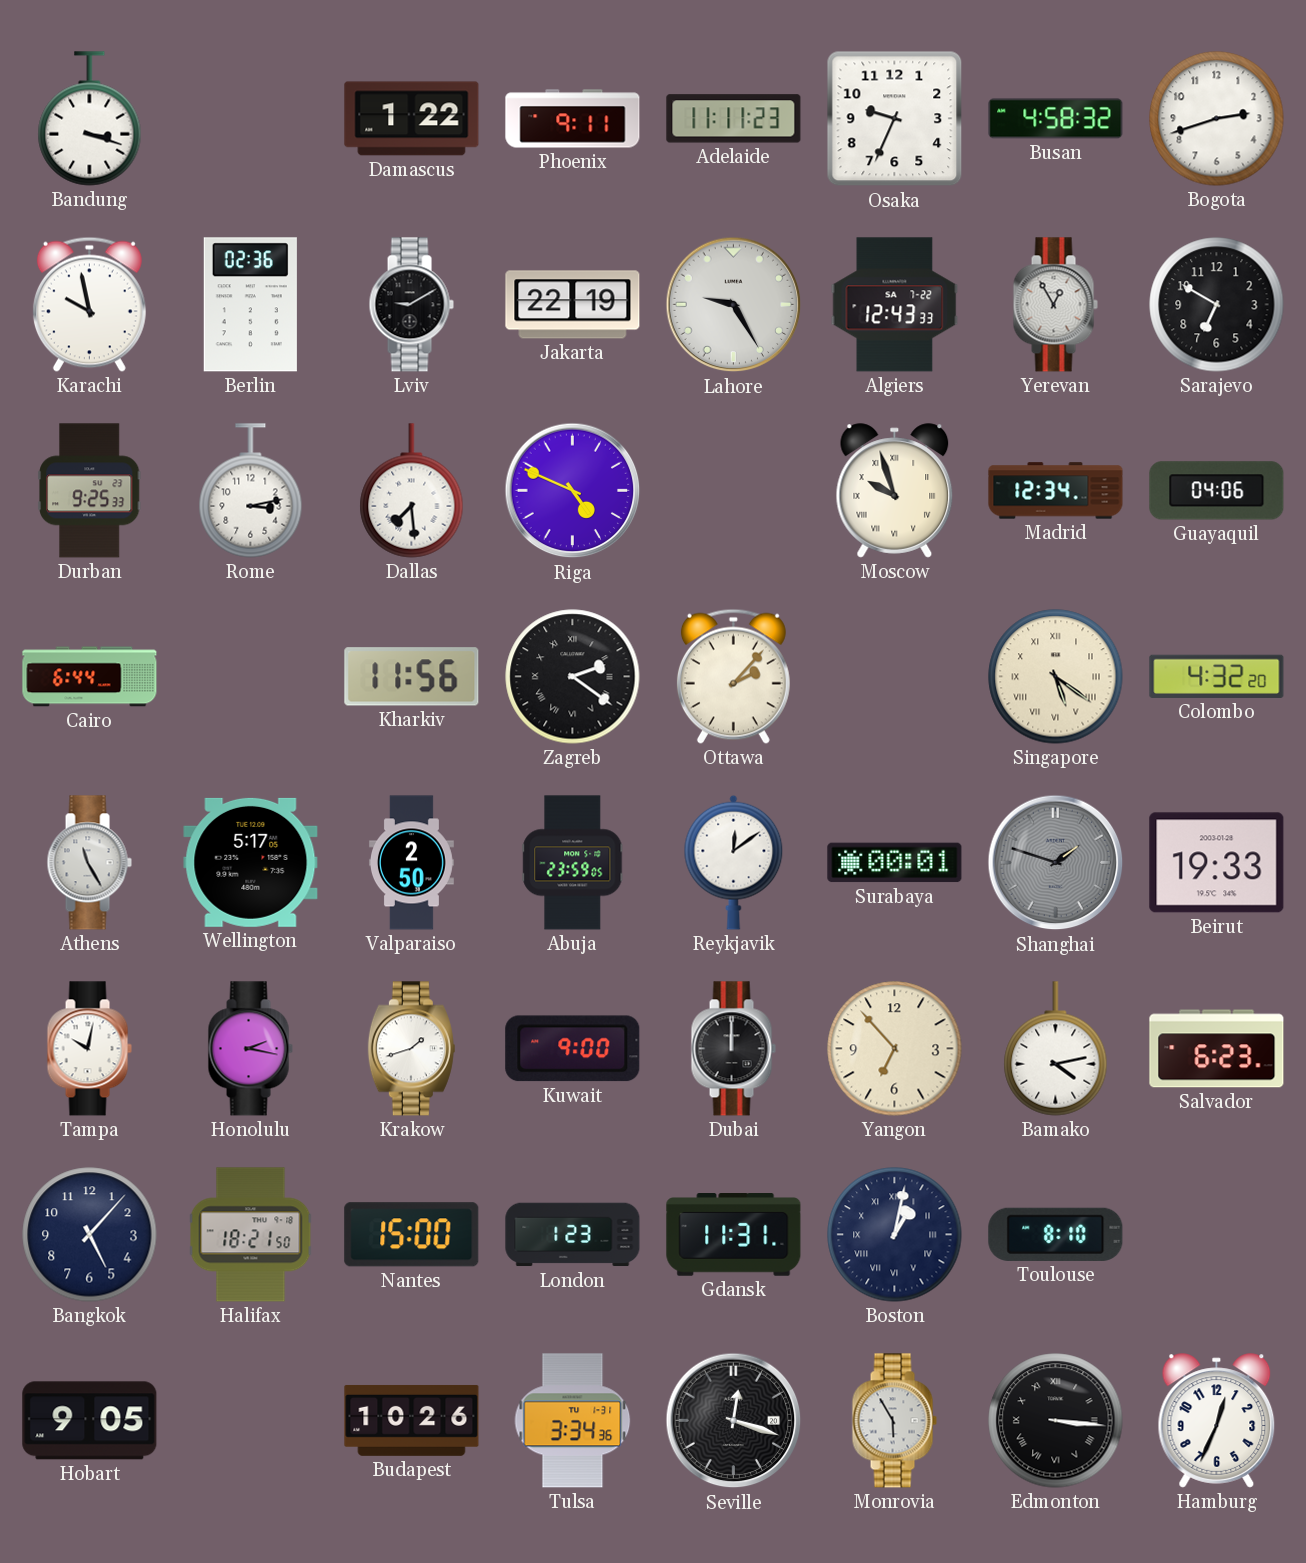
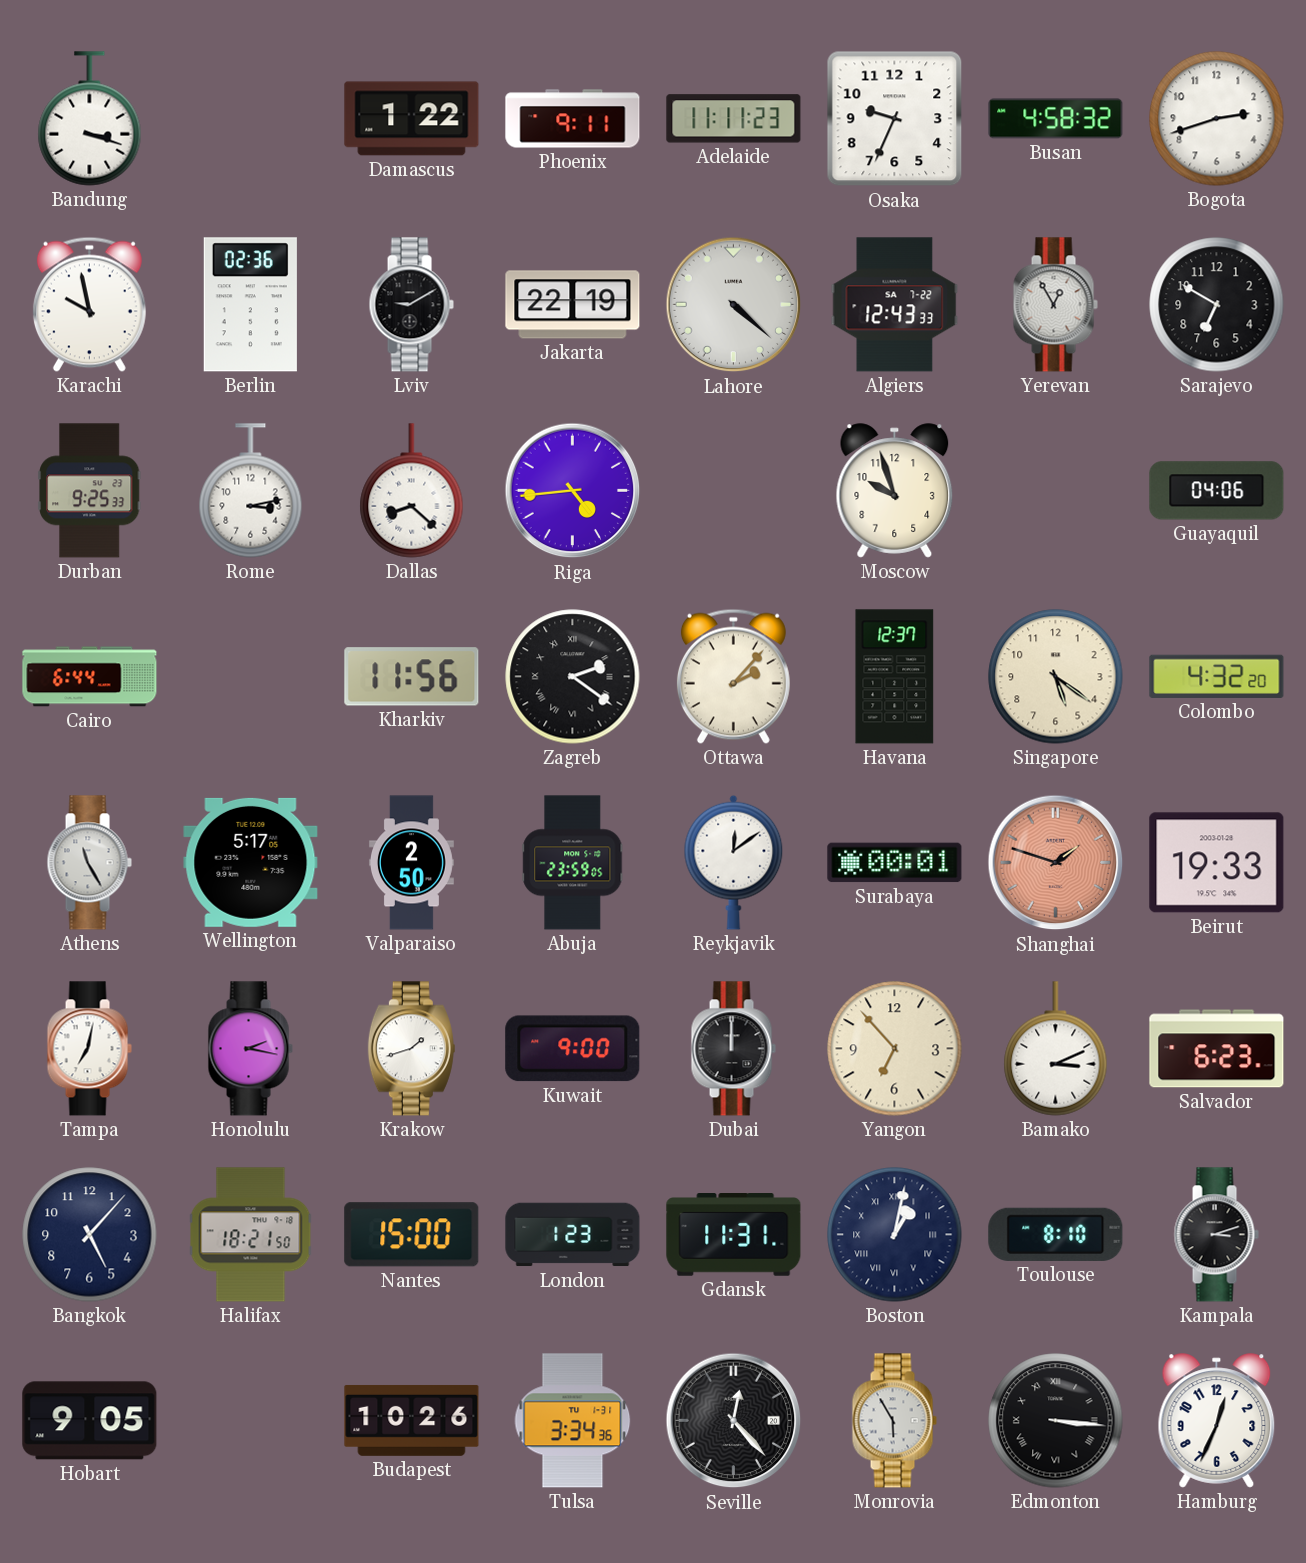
Lahore: 9:25 -> 4:22 (734, 305)
Dallas: 7:29 -> 8:22 (412, 491)
Riga: 4:49 -> 4:44 (573, 491)
Moscow numerals: Roman -> Arabic (895, 491)
Madrid: 12:34 -> none (1056, 491)
Havana: none -> 12:37 (895, 677)
Singapore numerals: Roman -> Arabic (1056, 677)
Shanghai dial: grey -> salmon (1056, 863)
Tampa: 10:02 -> 7:02 (89, 1049)
Bamako: 4:13 -> 3:11 (1056, 1049)
Kampala: none -> 3:12 (1216, 1235)
Seville: 12:18 -> 12:23 (734, 1421)
